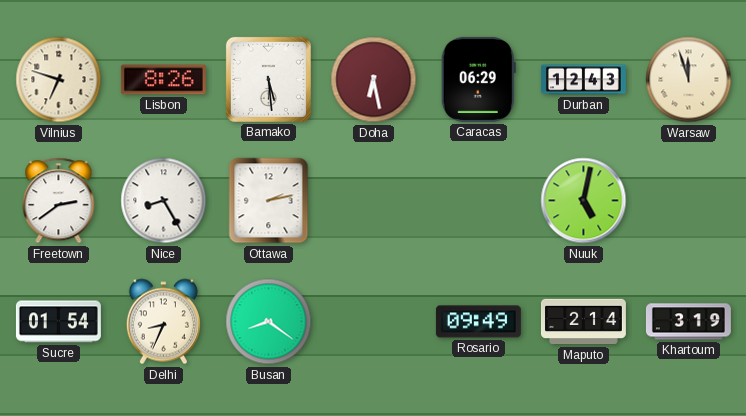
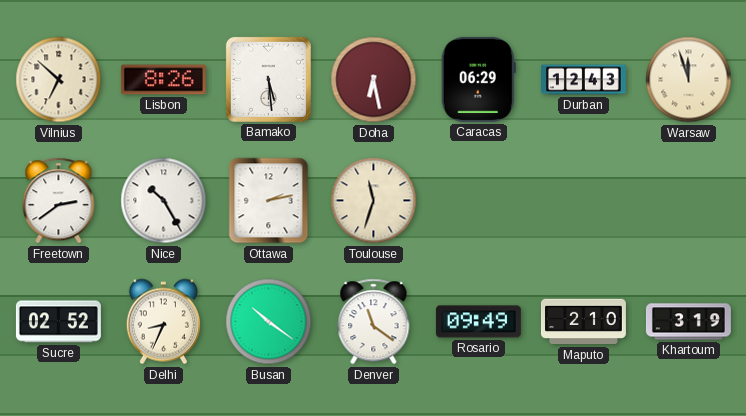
Vilnius: 6:48 -> 6:52 (59, 80)
Nice: 8:25 -> 10:25 (164, 201)
Toulouse: none -> 11:33 (374, 201)
Nuuk: 5:02 -> none (584, 201)
Sucre: 01:54 -> 02:52 (58, 322)
Busan: 8:21 -> 10:21 (269, 322)
Denver: none -> 11:21 (374, 322)
Maputo: 2:14 -> 2:10 (583, 322)
